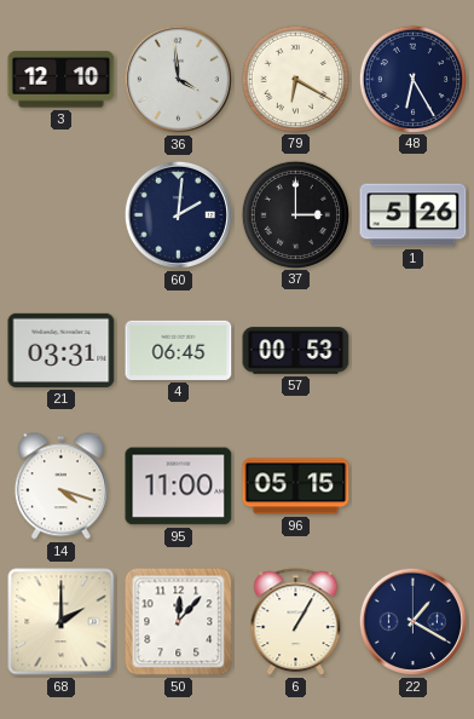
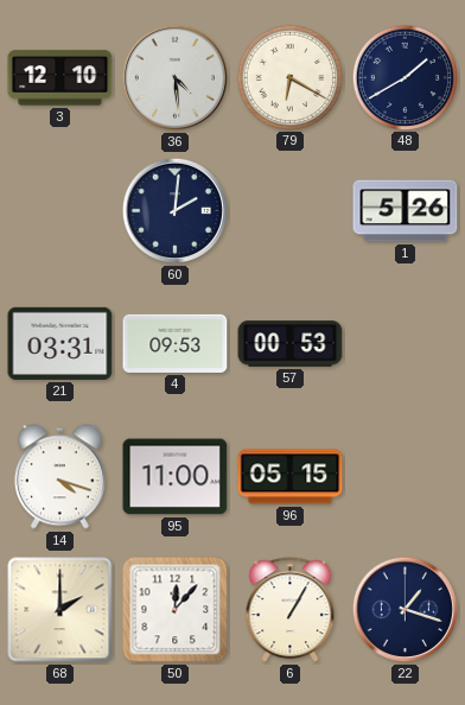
36: 3:59 -> 4:29 (174, 77)
48: 6:25 -> 1:40 (405, 77)
37: 3:00 -> none (295, 214)
4: 06:45 -> 09:53 (176, 343)
22: 1:20 -> 1:18 (405, 609)
